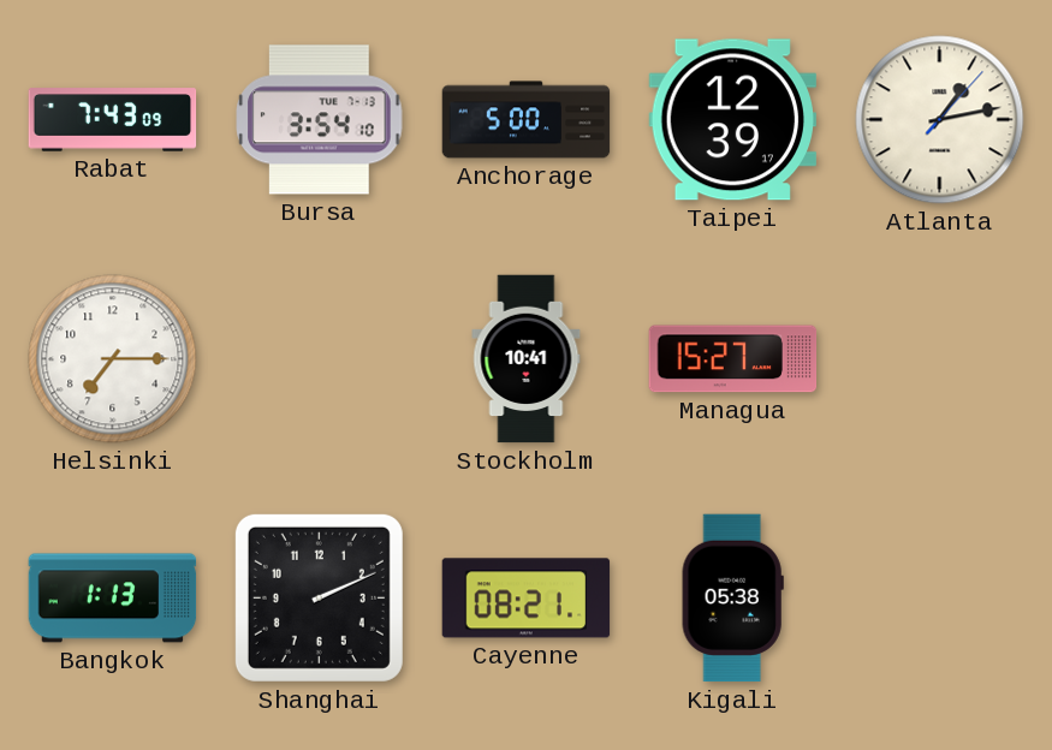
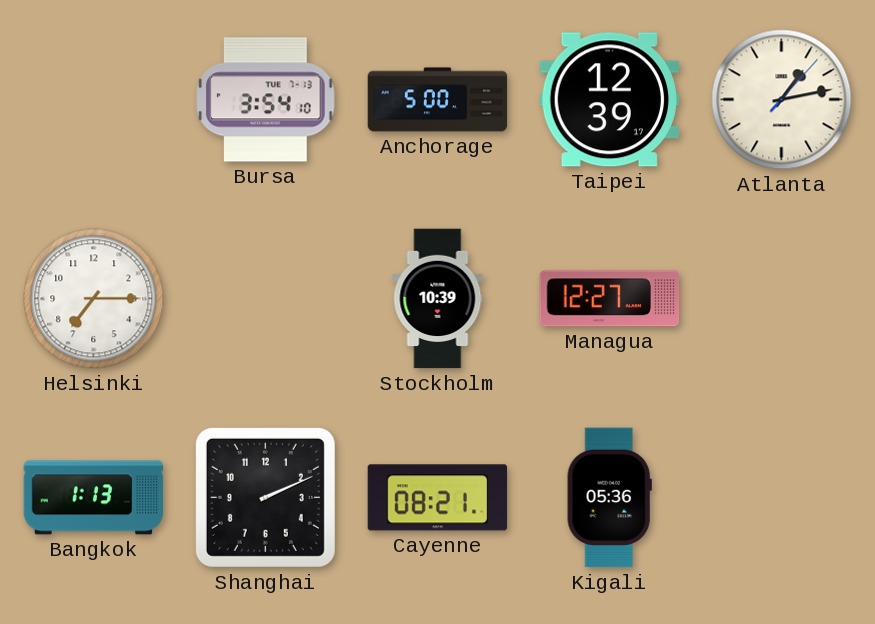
Rabat: 7:43 -> none (113, 120)
Stockholm: 10:41 -> 10:39 (438, 299)
Managua: 15:27 -> 12:27 (610, 299)
Kigali: 05:38 -> 05:36 (609, 498)
